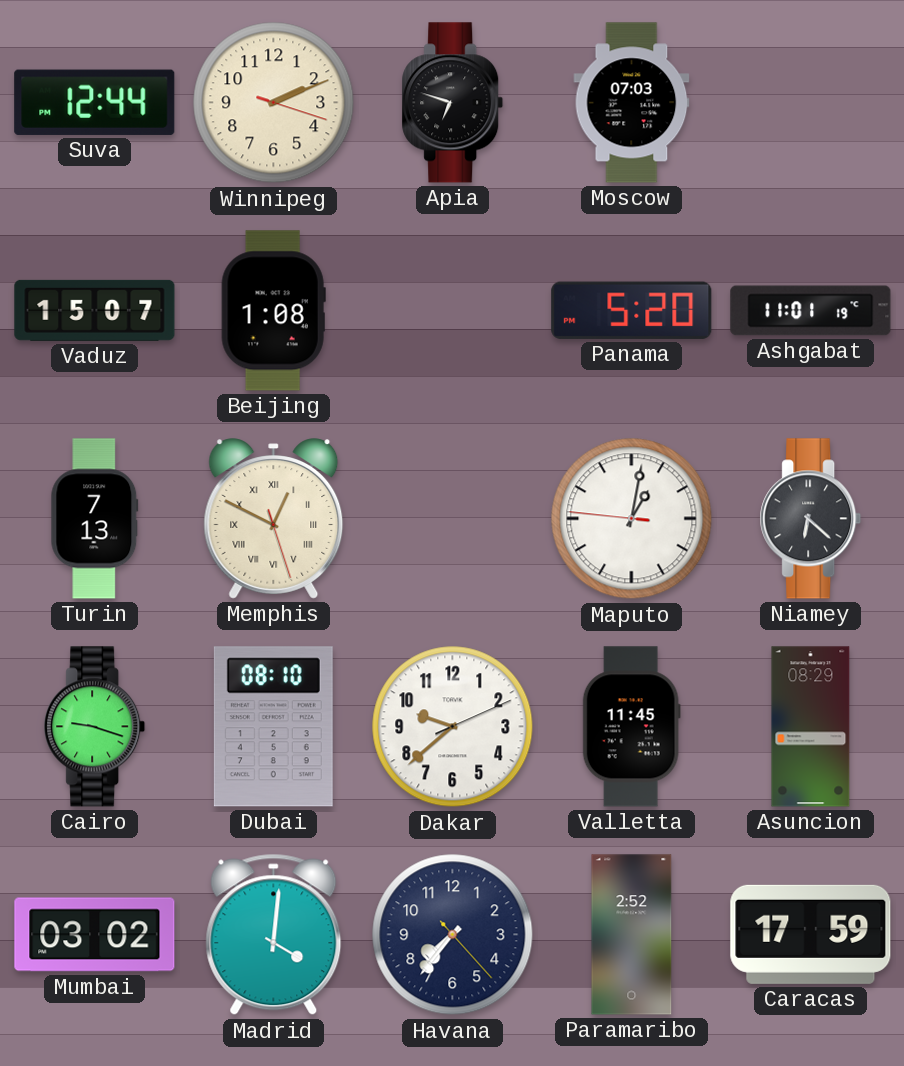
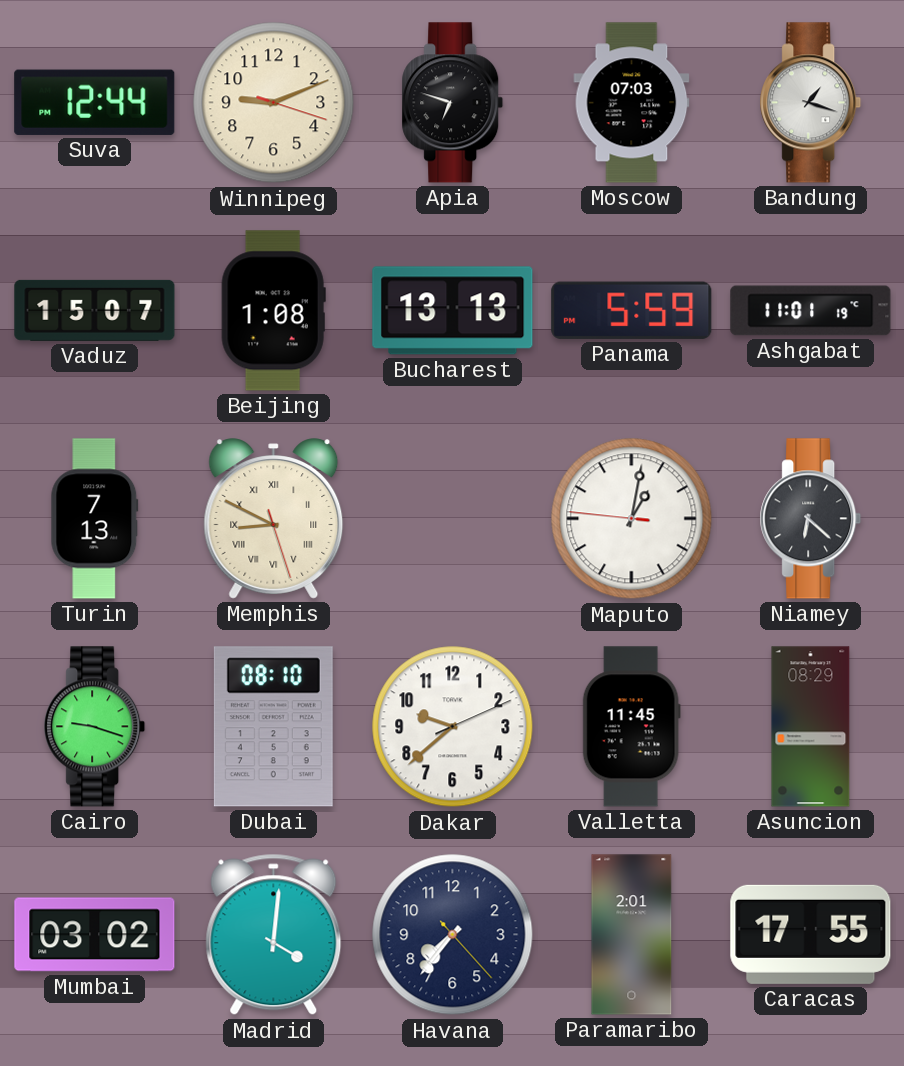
Winnipeg: 2:11 -> 9:11 (274, 103)
Bandung: none -> 1:18 (811, 103)
Bucharest: none -> 13:13 (453, 311)
Panama: 5:20 -> 5:59 (632, 310)
Memphis: 12:49 -> 8:49 (274, 519)
Paramaribo: 2:52 -> 2:01 (632, 935)
Caracas: 17:59 -> 17:55 (811, 934)
